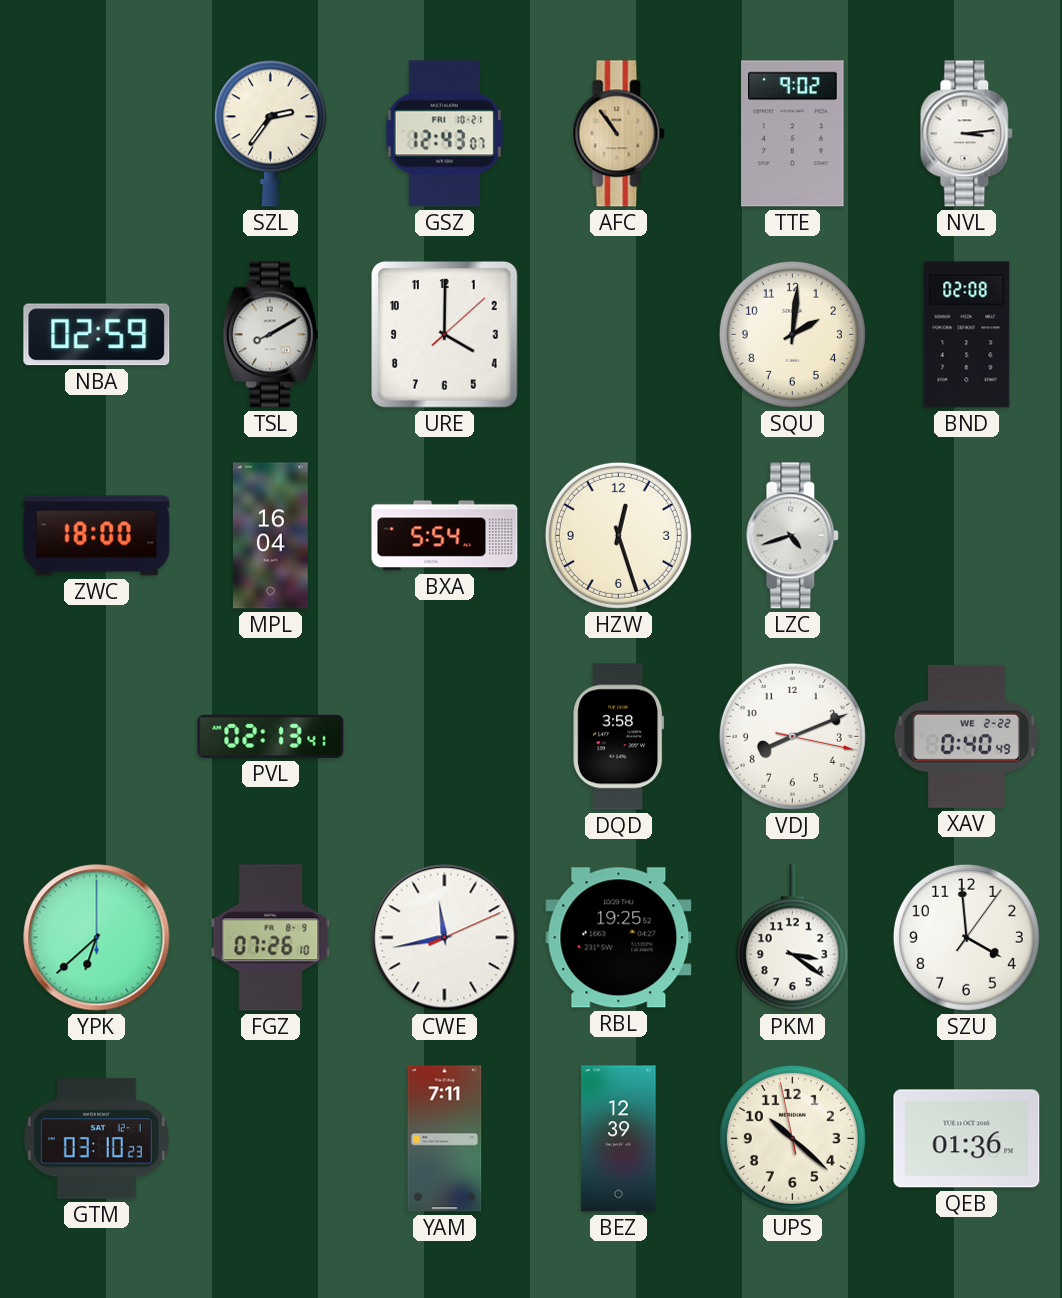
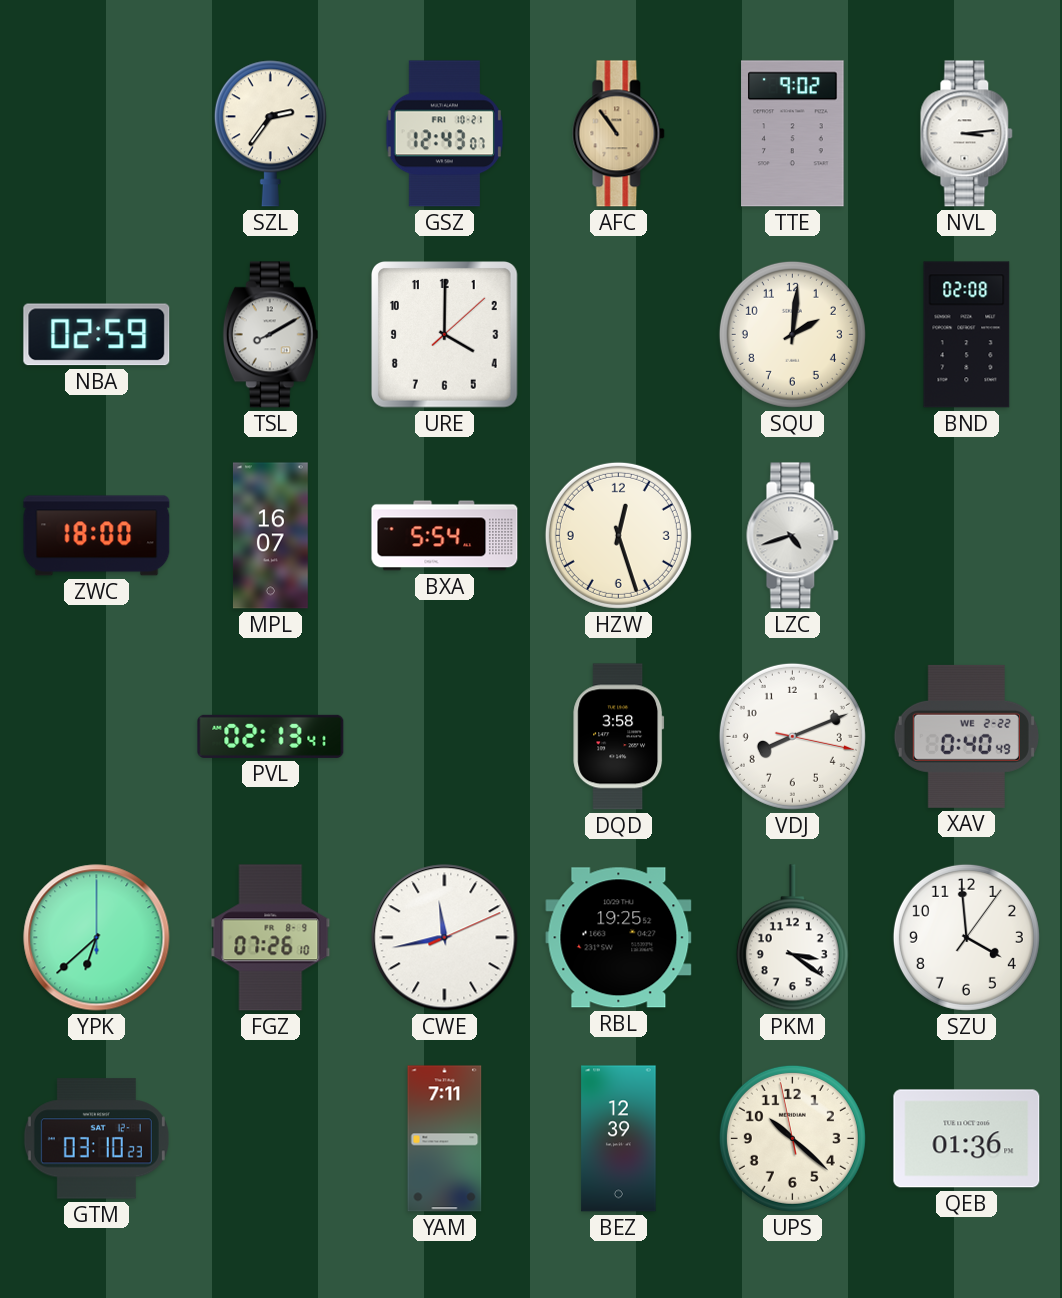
MPL: 16:04 -> 16:07 (270, 536)
